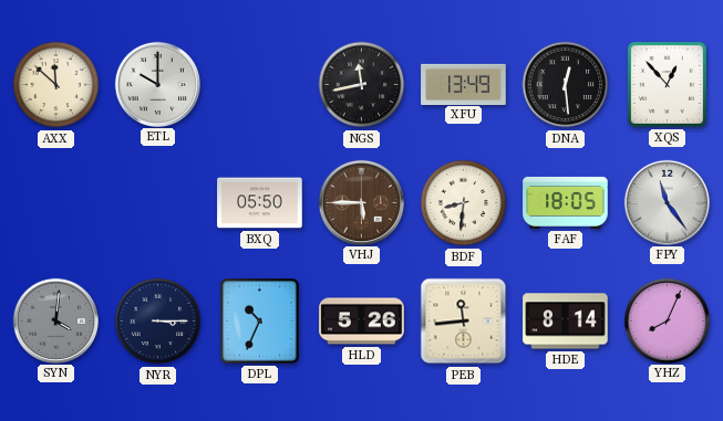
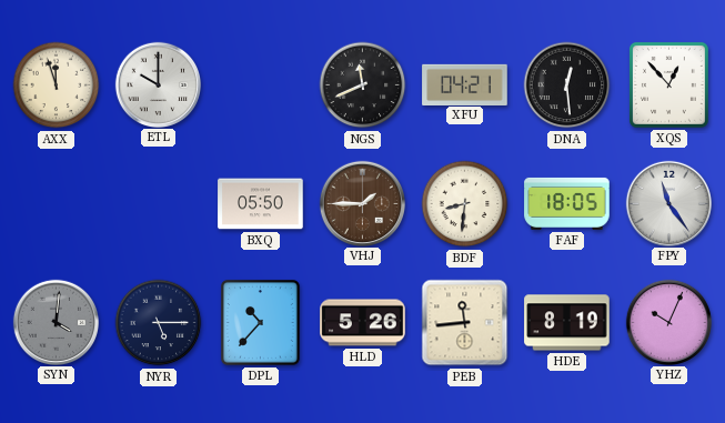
AXX: 11:52 -> 11:57 (57, 85)
NGS: 11:43 -> 11:41 (363, 85)
XFU: 13:49 -> 04:21 (465, 84)
VHJ: 5:45 -> 1:45 (362, 203)
NYR: 3:15 -> 5:15 (159, 323)
DPL: 10:34 -> 10:37 (260, 322)
HDE: 8:14 -> 8:19 (567, 323)
YHZ: 8:04 -> 10:04 (668, 322)
